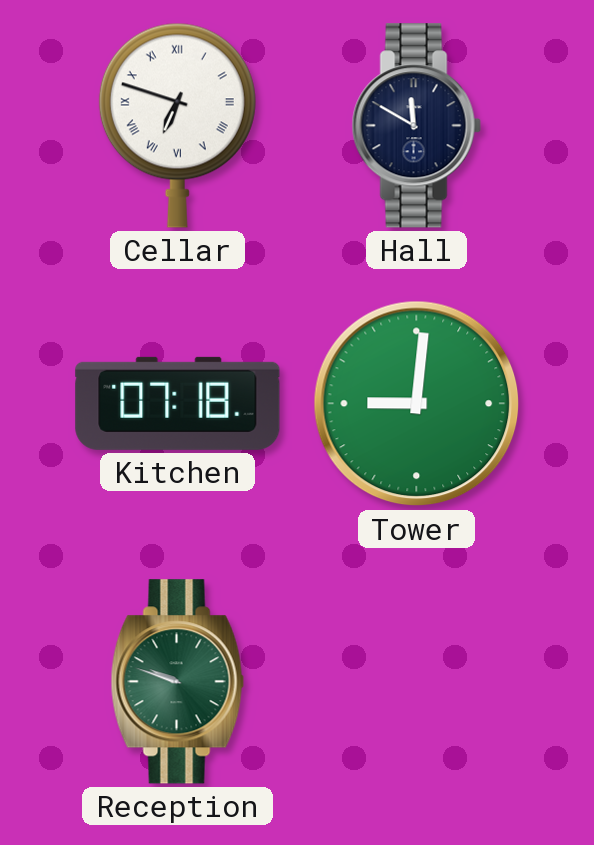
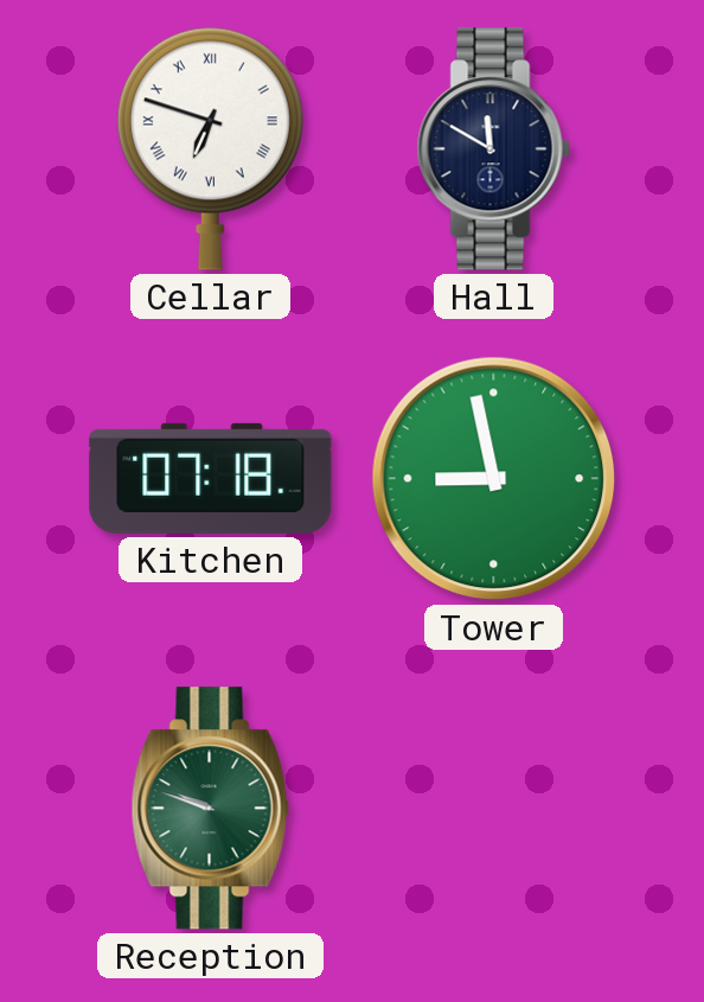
Tower: 9:01 -> 8:58 (494, 479)
